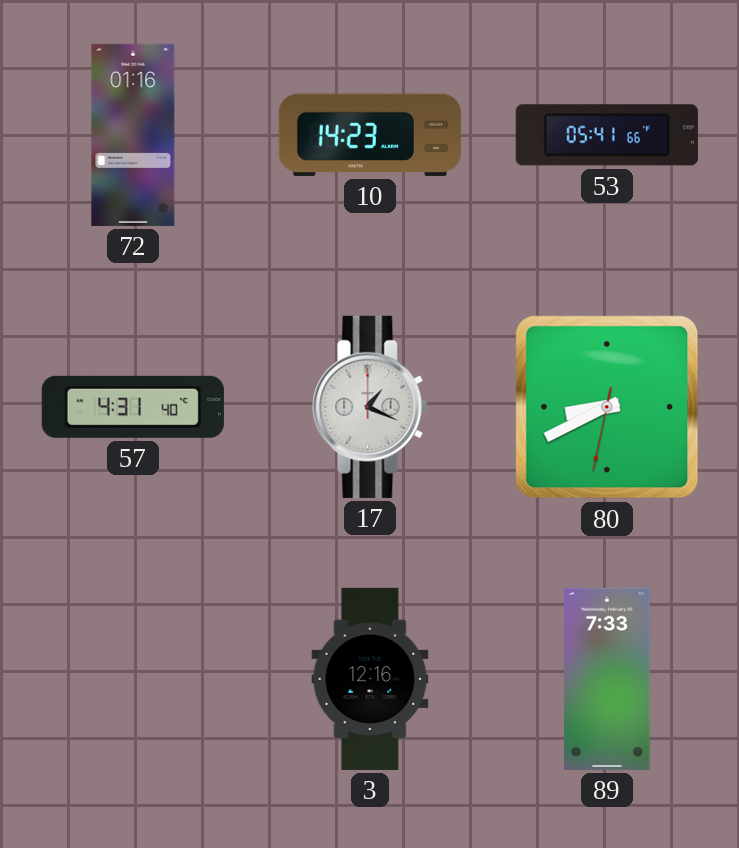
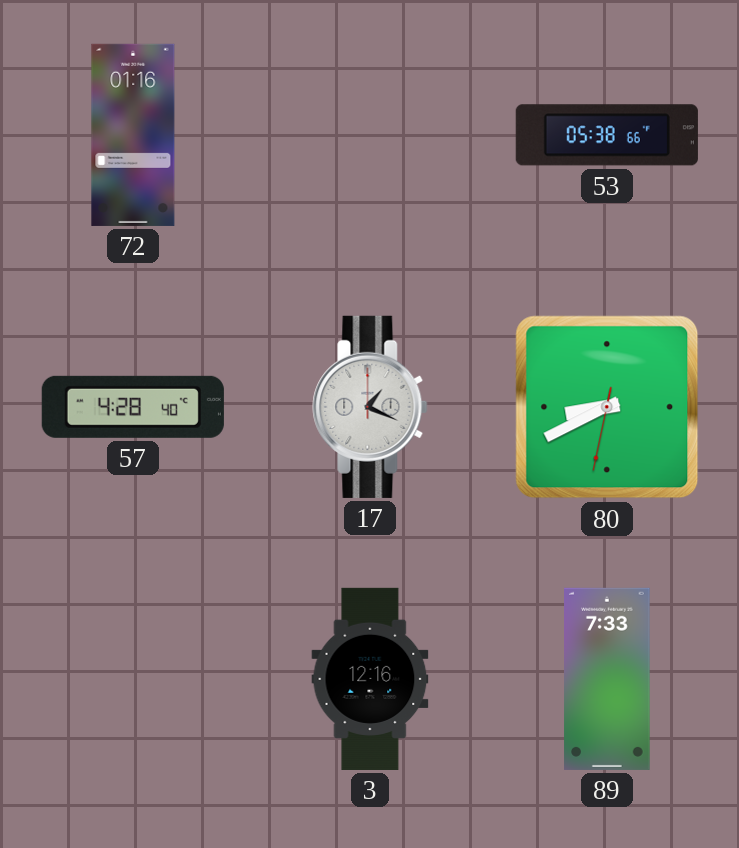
10: 14:23 -> none (370, 135)
53: 05:41 -> 05:38 (607, 135)
57: 4:31 -> 4:28 (133, 407)
